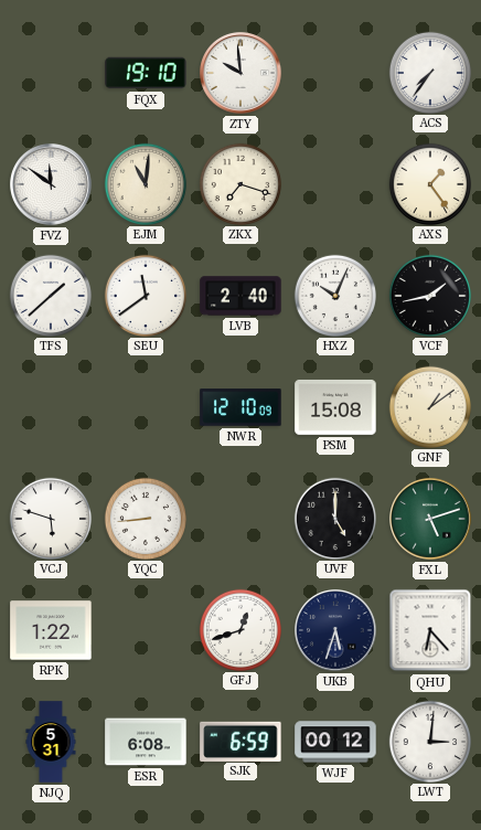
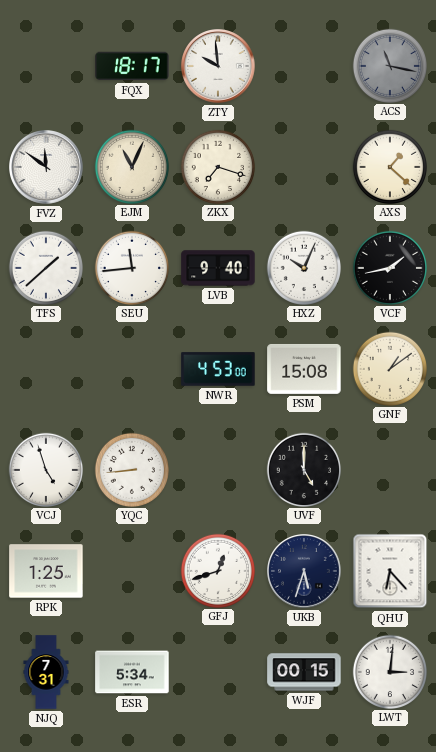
FQX: 19:10 -> 18:17 (132, 66)
ACS: 7:36 -> 11:17 (389, 65)
ACS dial: white -> grey (389, 65)
EJM: 11:01 -> 11:04 (131, 166)
AXS: 1:24 -> 1:22 (389, 166)
SEU: 11:39 -> 11:44 (131, 267)
LVB: 2:40 -> 9:40 (218, 268)
NWR: 12:10 -> 4:53 (218, 369)
VCJ: 5:48 -> 4:57 (45, 469)
FXL: 5:12 -> none (431, 520)
RPK: 1:22 -> 1:25 (46, 571)
NJQ: 5:31 -> 7:31 (46, 672)
ESR: 6:08 -> 5:34 (132, 672)
SJK: 6:59 -> none (240, 741)
WJF: 00:12 -> 00:15 (304, 672)
